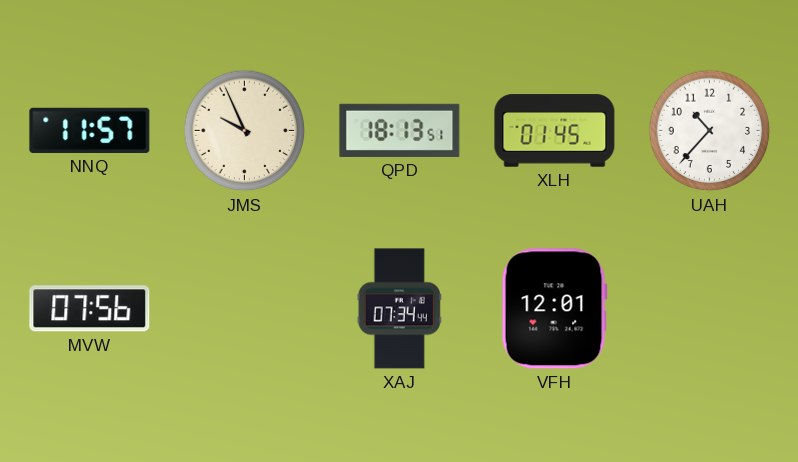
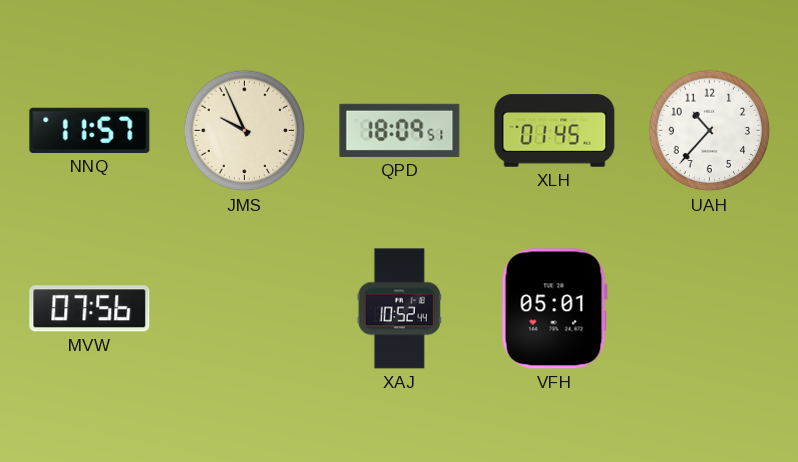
QPD: 18:13 -> 18:09 (400, 130)
XAJ: 07:34 -> 10:52 (399, 309)
VFH: 12:01 -> 05:01 (554, 309)
